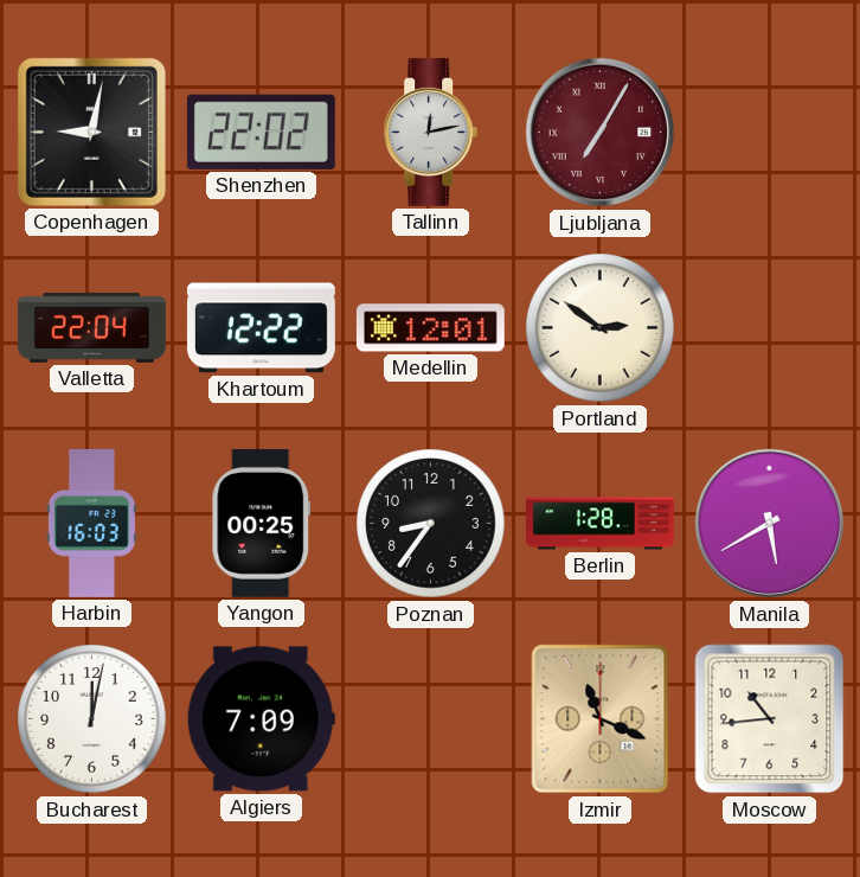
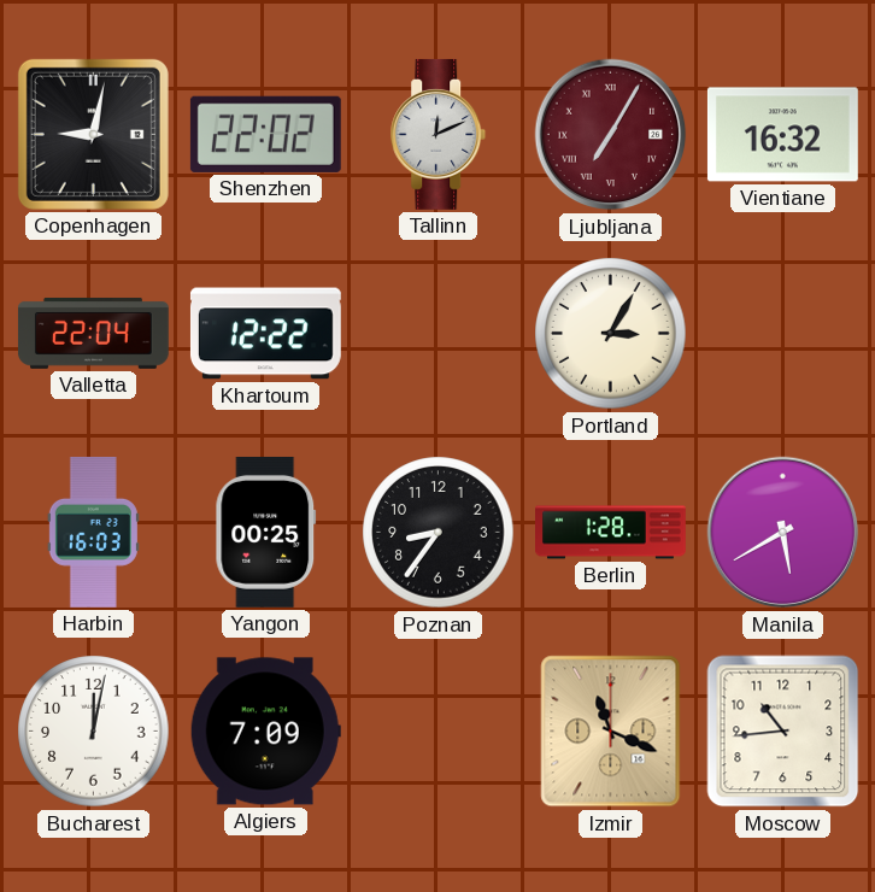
Tallinn: 12:13 -> 12:11 (439, 134)
Vientiane: none -> 16:32 (782, 135)
Medellin: 12:01 -> none (430, 328)
Portland: 2:51 -> 3:05 (611, 334)
